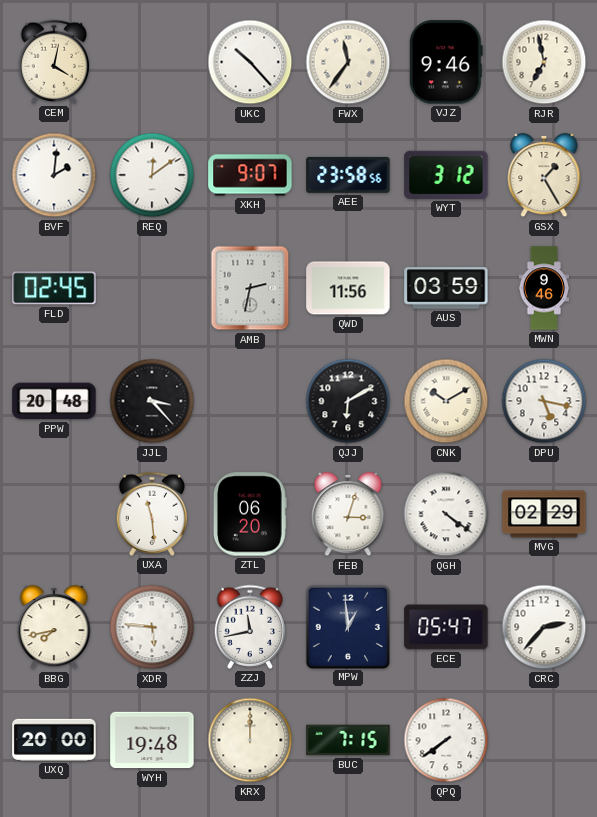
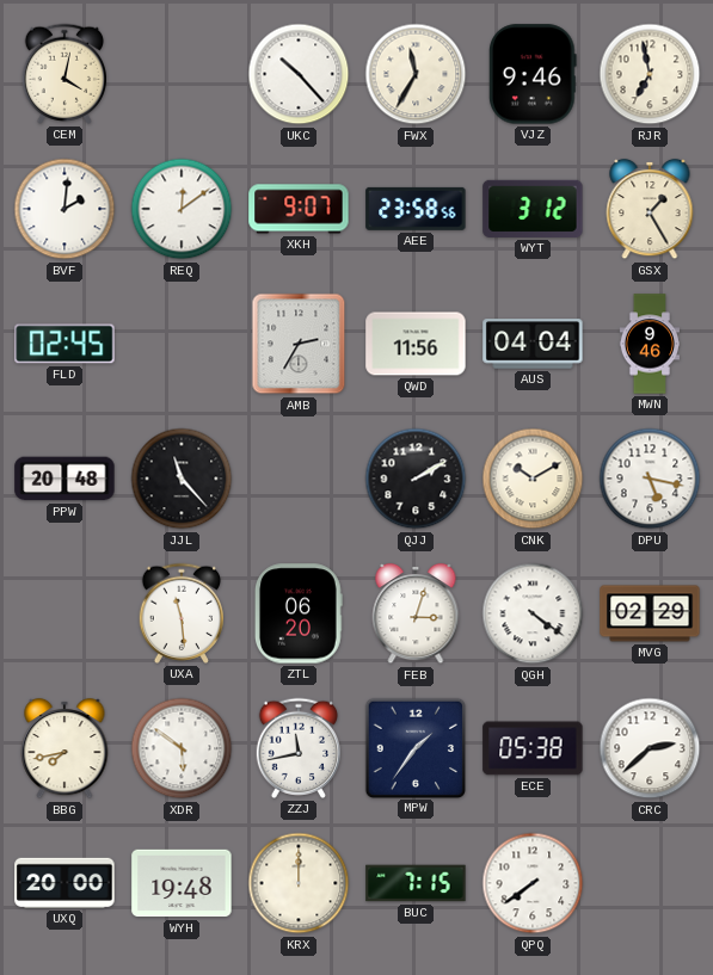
FWX: 11:36 -> 11:35 (416, 74)
AMB: 2:32 -> 2:35 (299, 344)
AUS: 03:59 -> 04:04 (533, 344)
JJL: 3:23 -> 11:23 (182, 479)
QJJ: 6:10 -> 2:10 (416, 479)
XDR: 5:46 -> 5:51 (182, 748)
MPW: 12:59 -> 1:36 (414, 747)
ECE: 05:47 -> 05:38 (533, 748)
CRC: 2:37 -> 2:38 (650, 748)
